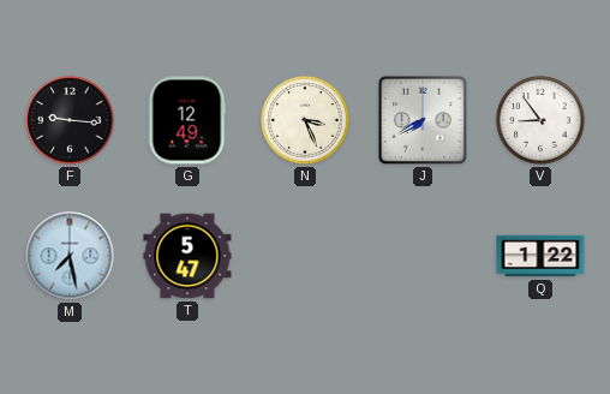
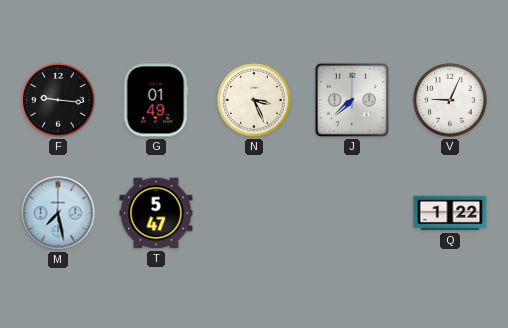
G: 12:49 -> 01:49 (156, 100)
J: 7:40 -> 7:38 (352, 100)
V: 8:54 -> 9:04 (450, 100)
